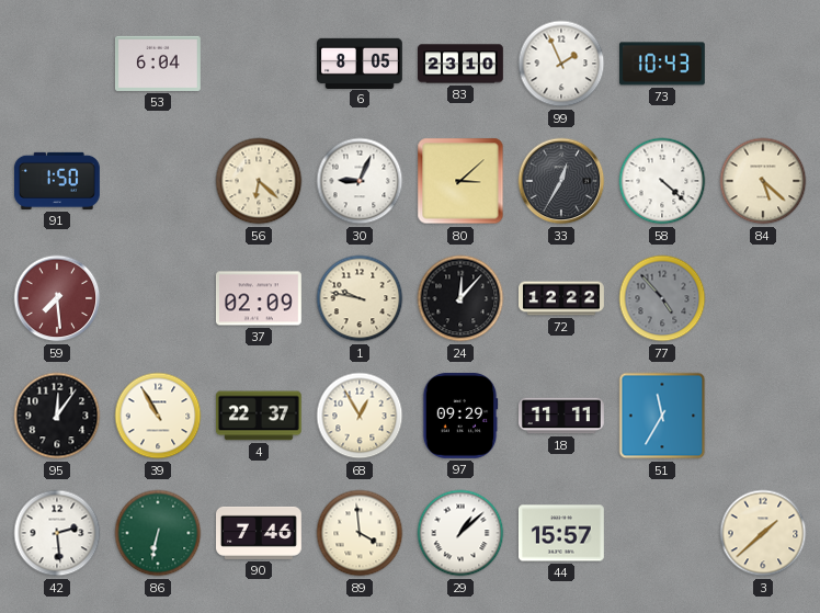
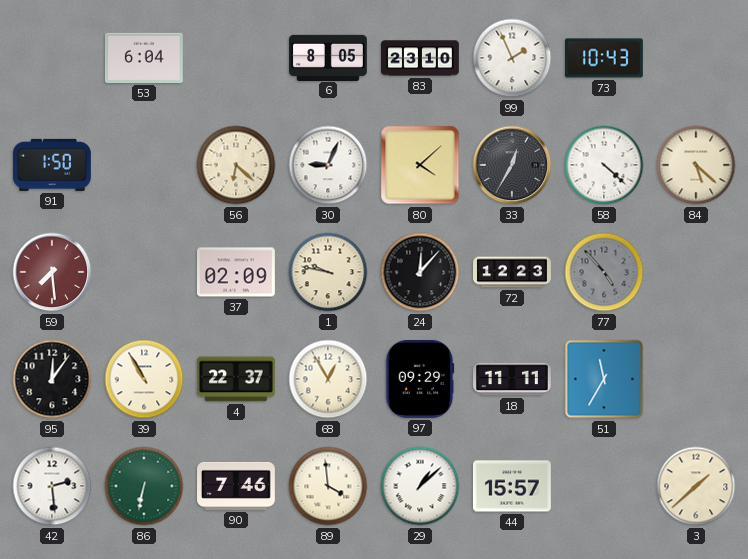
80: 3:08 -> 4:08 (420, 165)
72: 12:22 -> 12:23 (513, 272)
